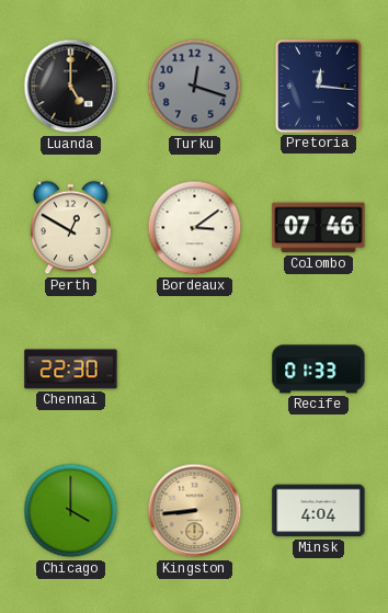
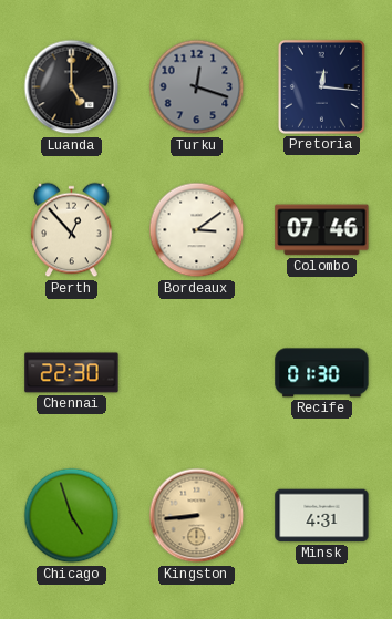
Perth: 12:50 -> 12:53 (72, 230)
Recife: 01:33 -> 01:30 (322, 373)
Chicago: 4:00 -> 4:57 (72, 516)
Minsk: 4:04 -> 4:31 (322, 516)
